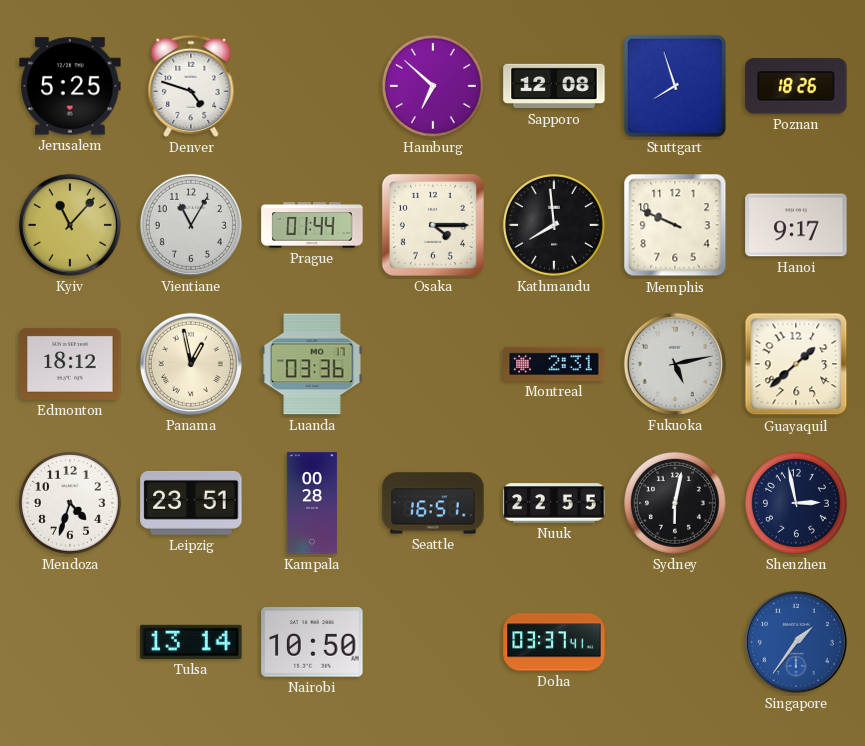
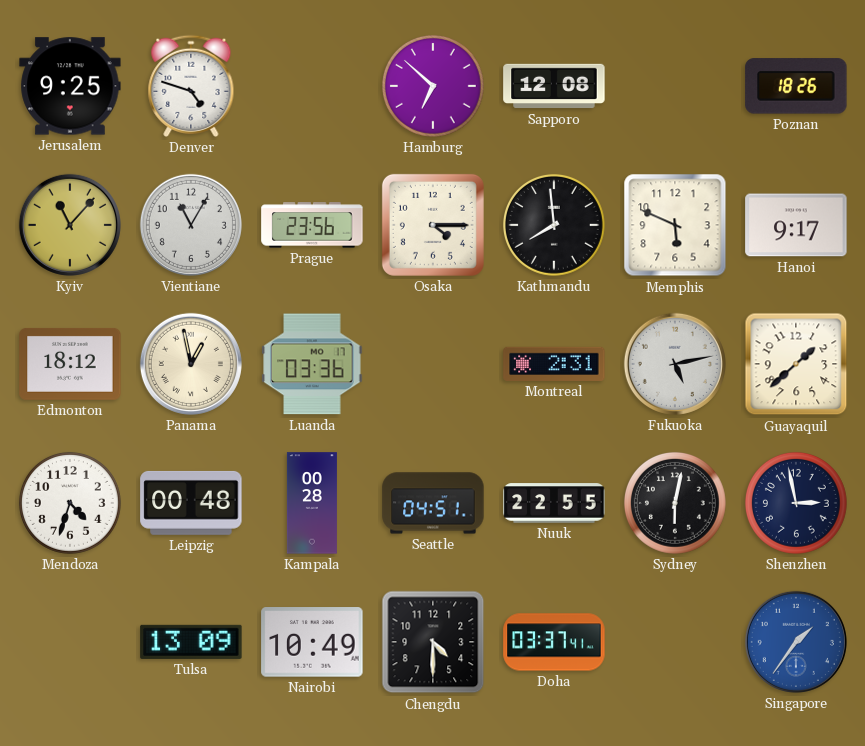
Jerusalem: 5:25 -> 9:25 (70, 86)
Stuttgart: 7:57 -> none (675, 86)
Prague: 01:44 -> 23:56 (312, 225)
Memphis: 9:49 -> 5:49 (675, 225)
Leipzig: 23:51 -> 00:48 (191, 503)
Seattle: 16:51 -> 04:51 (433, 503)
Tulsa: 13:14 -> 13:09 (191, 642)
Nairobi: 10:50 -> 10:49 (312, 642)
Chengdu: none -> 4:30 (433, 642)
